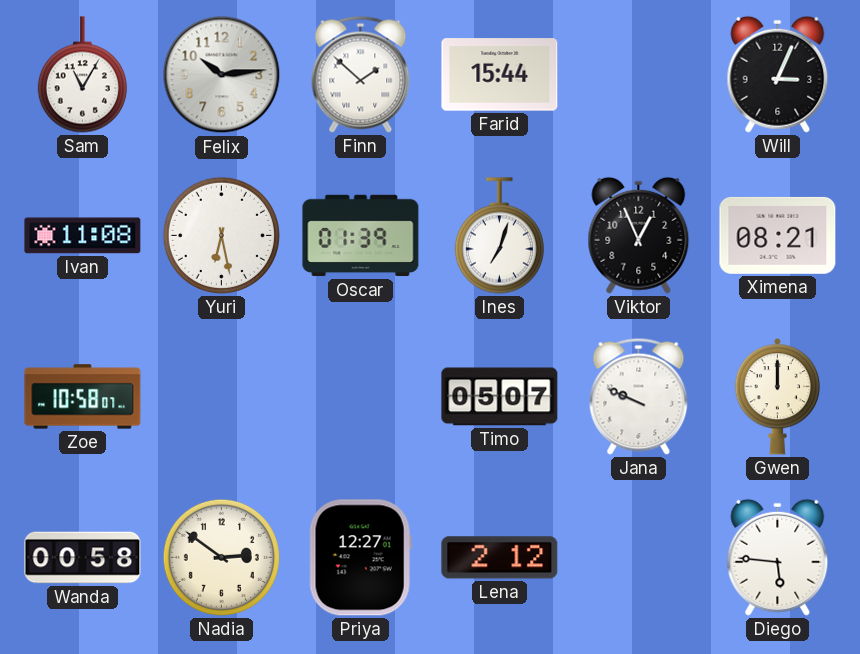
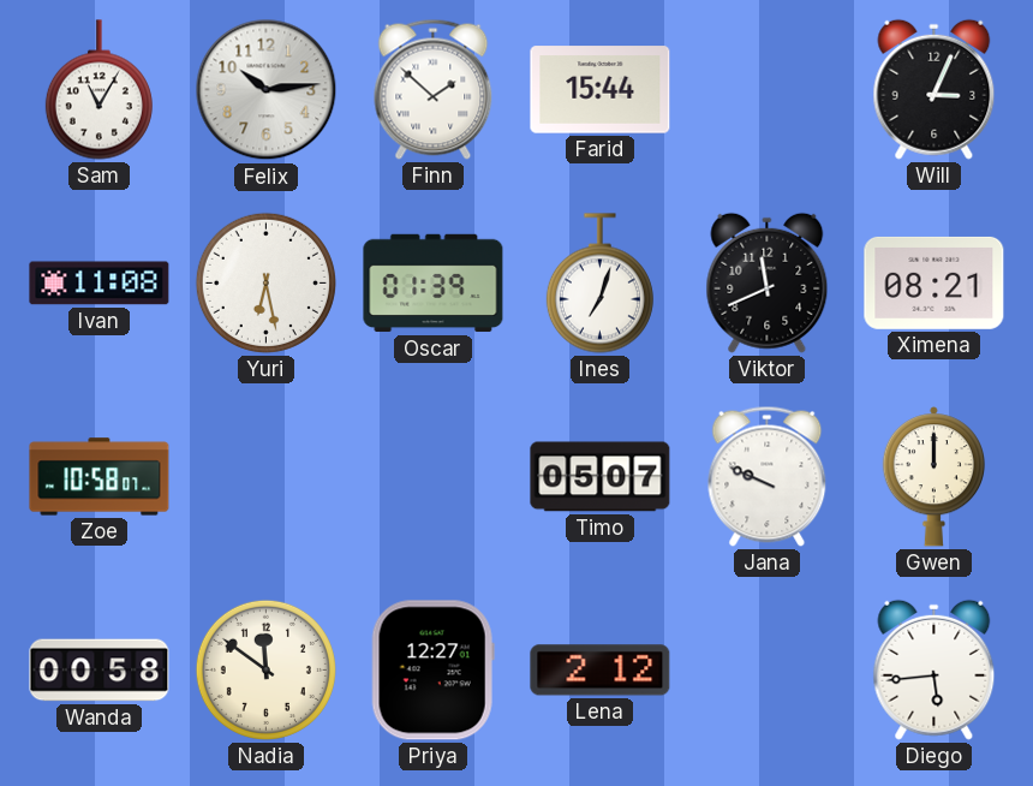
Viktor: 12:56 -> 11:41 (768, 282)
Nadia: 2:51 -> 11:51 (265, 669)
Diego: 5:46 -> 5:44 (935, 669)
